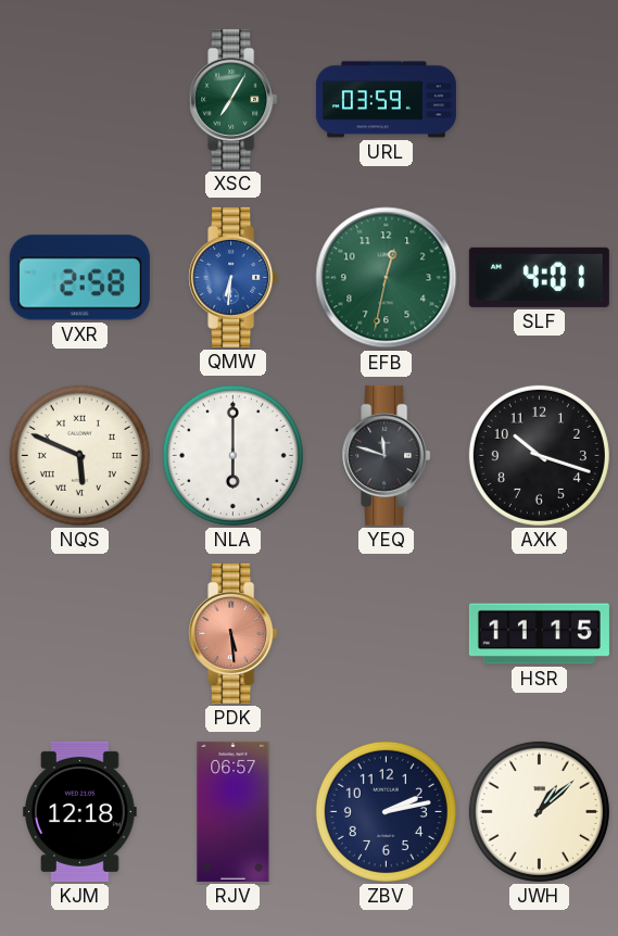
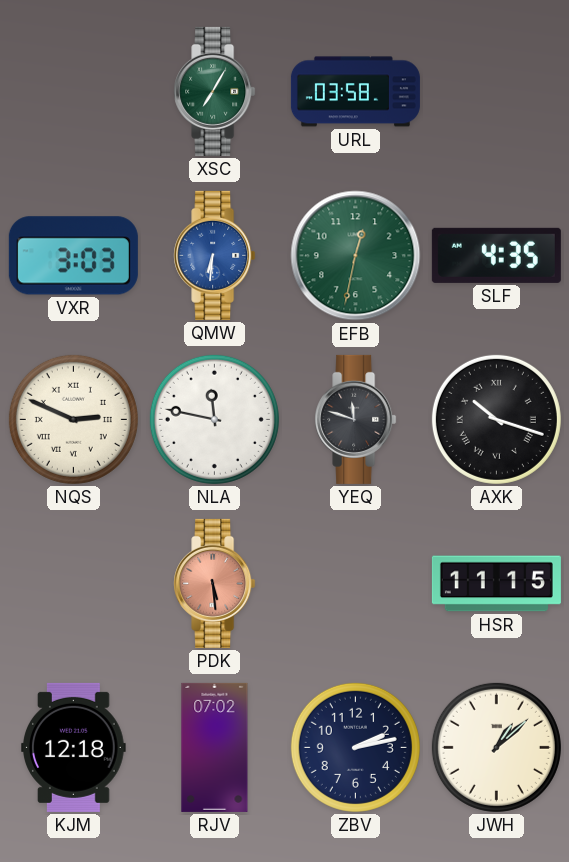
URL: 03:59 -> 03:58 (355, 92)
VXR: 2:58 -> 3:03 (73, 256)
SLF: 4:01 -> 4:35 (496, 255)
NQS: 5:49 -> 2:49 (73, 419)
NLA: 6:00 -> 11:47 (214, 419)
AXK numerals: Arabic -> Roman (496, 419)
RJV: 06:57 -> 07:02 (215, 747)
